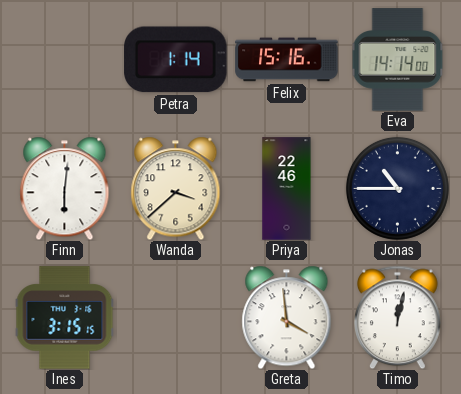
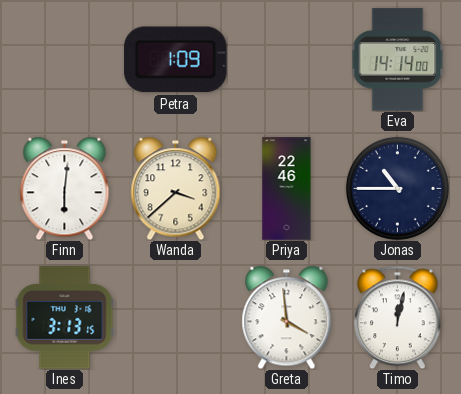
Petra: 1:14 -> 1:09 (176, 60)
Felix: 15:16 -> none (287, 60)
Ines: 3:15 -> 3:13 (65, 318)
